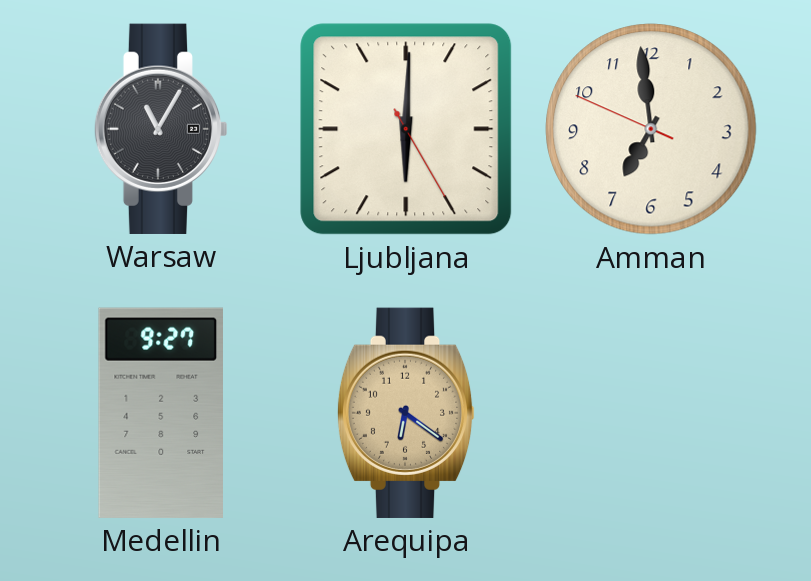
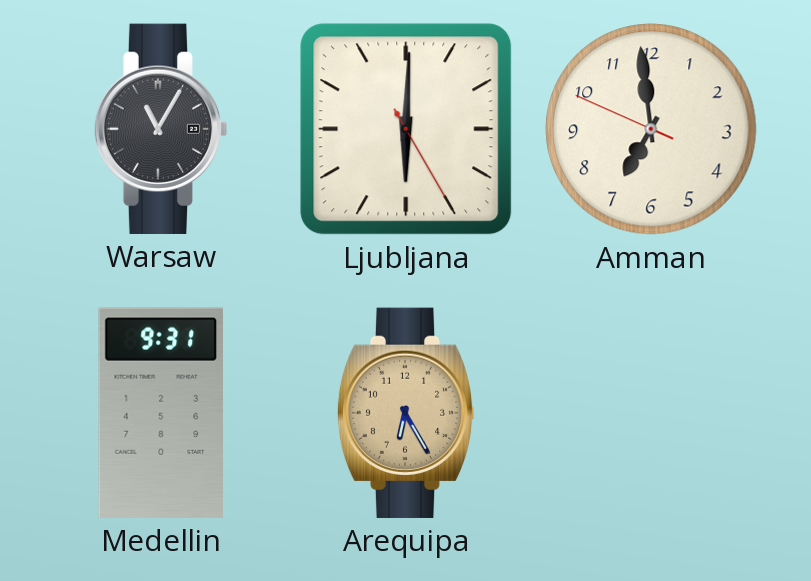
Medellin: 9:27 -> 9:31 (160, 413)
Arequipa: 6:21 -> 6:25 (406, 413)
